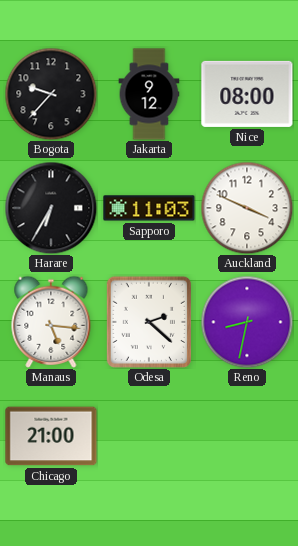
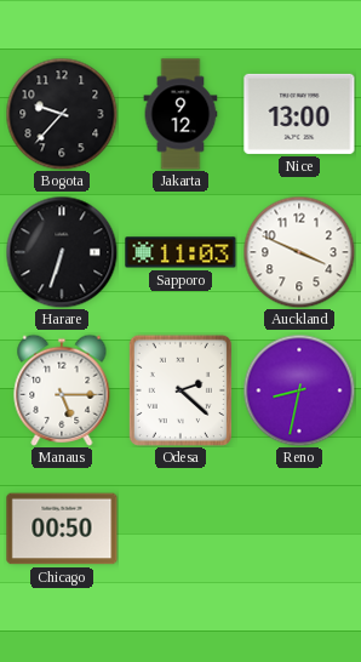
Nice: 08:00 -> 13:00 (299, 114)
Harare: 6:35 -> 6:33 (62, 252)
Manaus: 5:16 -> 5:15 (62, 390)
Chicago: 21:00 -> 00:50 (62, 529)
